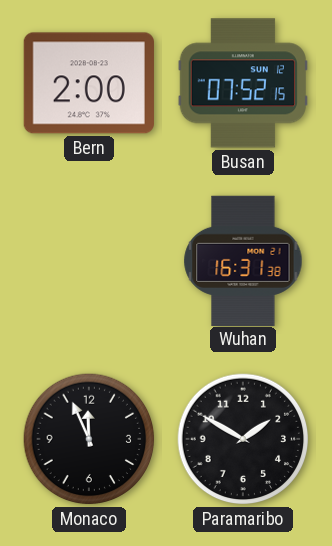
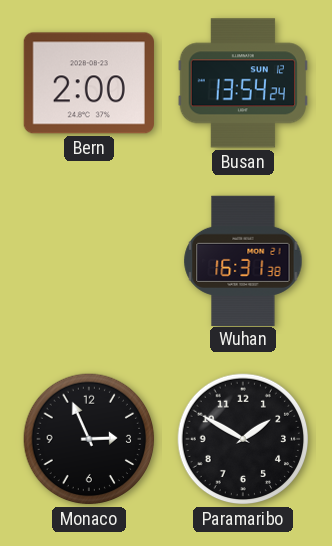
Busan: 07:52 -> 13:54 (242, 83)
Monaco: 11:56 -> 2:56 (89, 439)
